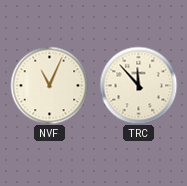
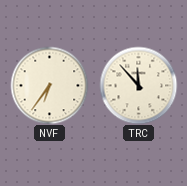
NVF: 11:04 -> 6:36 (49, 85)
